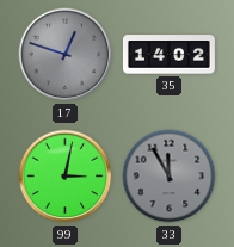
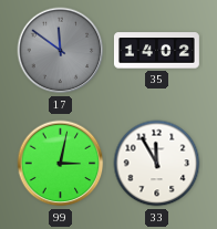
17: 12:48 -> 11:51 (61, 51)
33 dial: grey -> white (157, 164)
